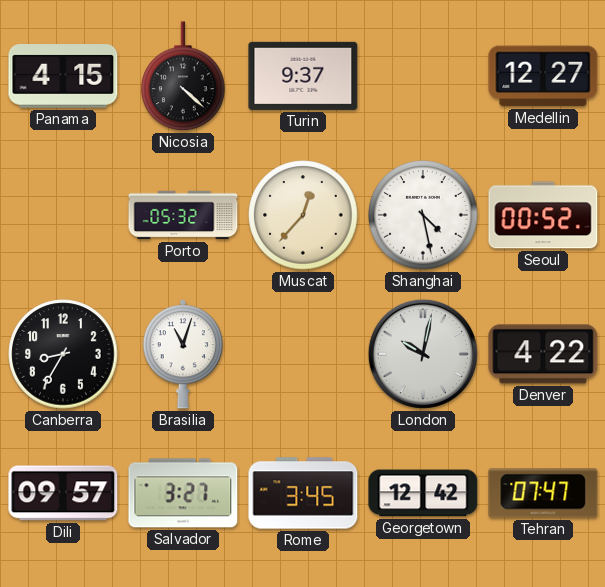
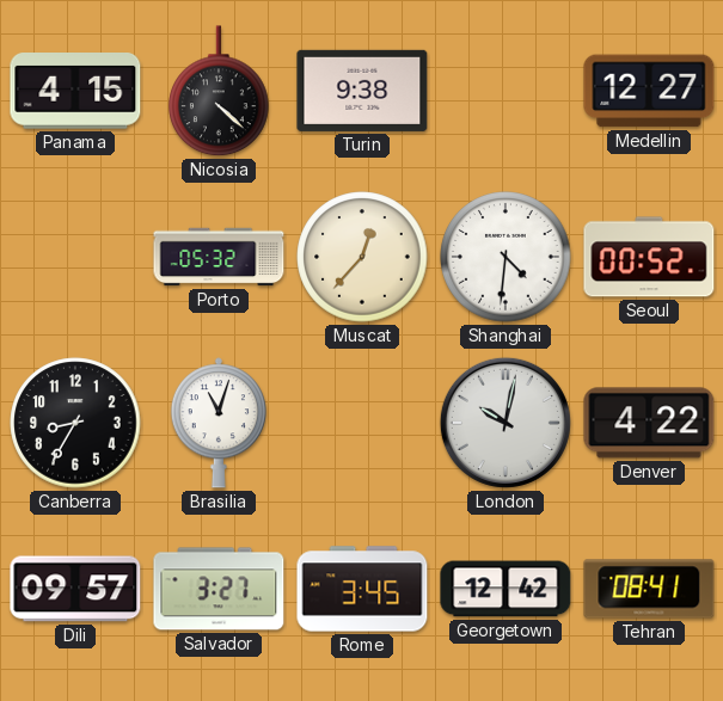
Turin: 9:37 -> 9:38 (362, 91)
Shanghai: 4:28 -> 4:31 (506, 257)
Tehran: 07:47 -> 08:41 (649, 589)
